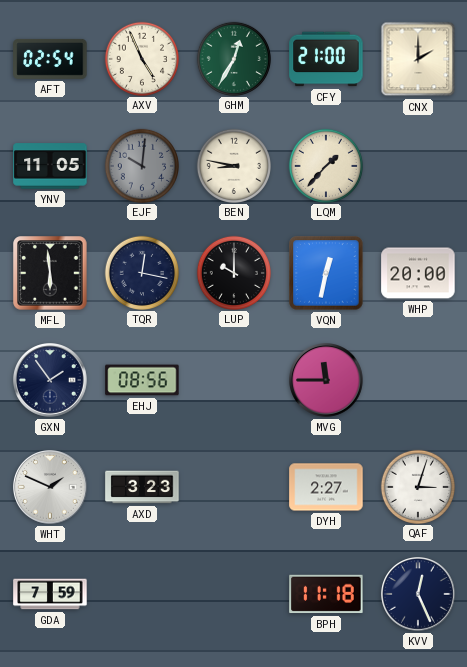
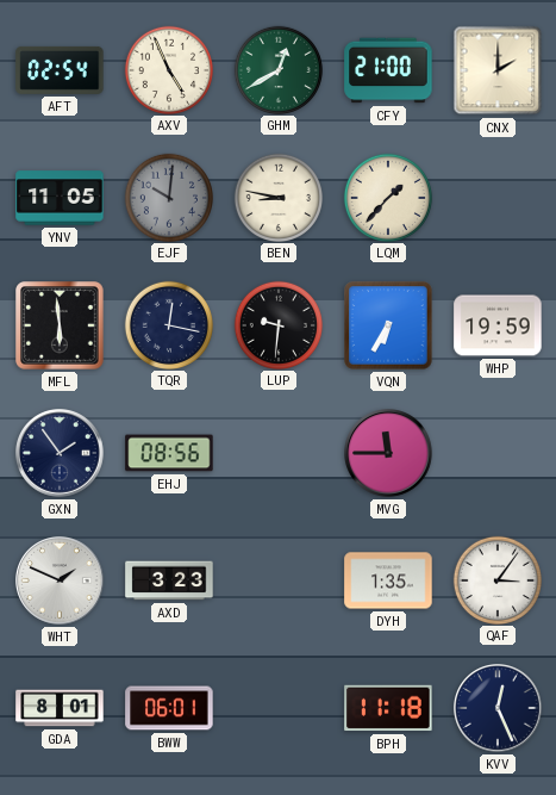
GHM: 12:35 -> 12:40 (277, 69)
LUP: 10:00 -> 9:31 (277, 324)
VQN: 12:32 -> 6:35 (388, 325)
WHP: 20:00 -> 19:59 (498, 325)
DYH: 2:27 -> 1:35 (388, 580)
QAF: 3:03 -> 3:06 (496, 579)
GDA: 7:59 -> 8:01 (60, 708)
BWW: none -> 06:01 (169, 708)
